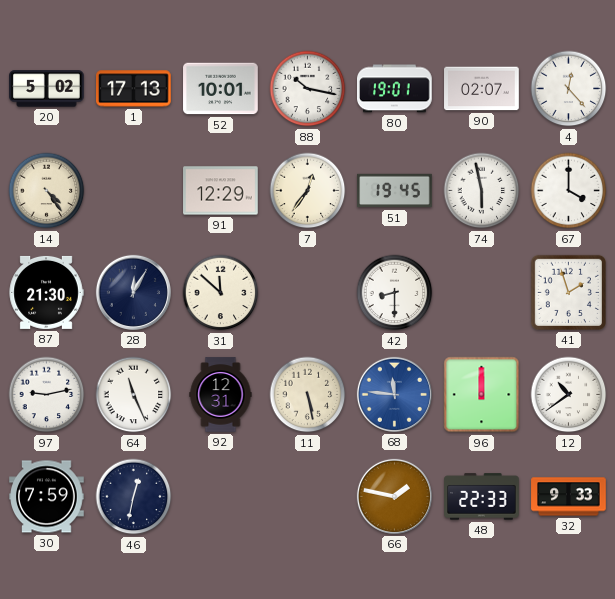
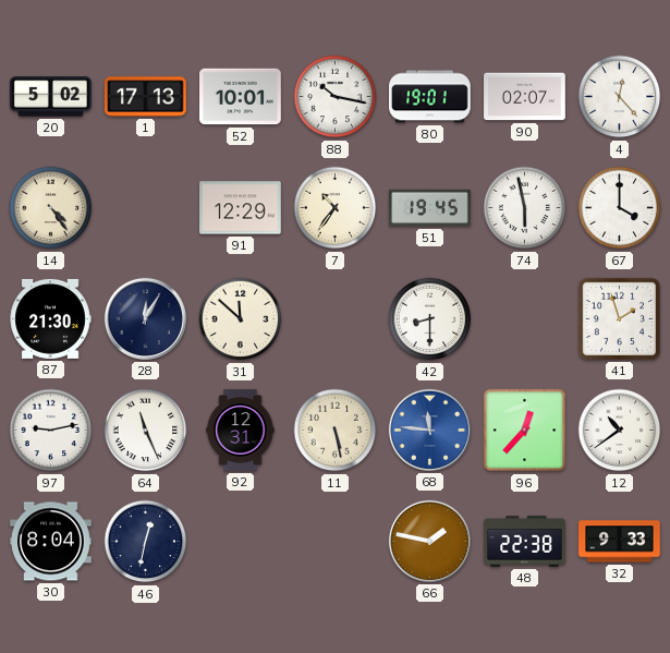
7: 12:36 -> 10:36 (336, 208)
96: 12:00 -> 12:37 (525, 431)
30: 7:59 -> 8:04 (51, 542)
48: 22:33 -> 22:38 (525, 542)
